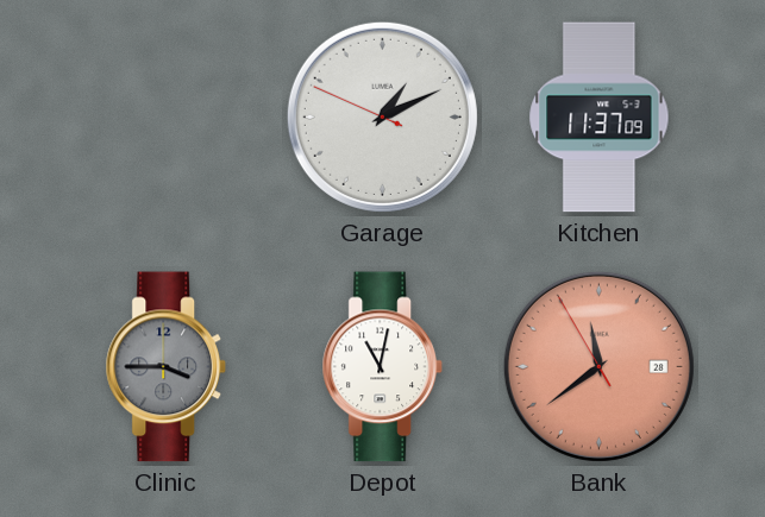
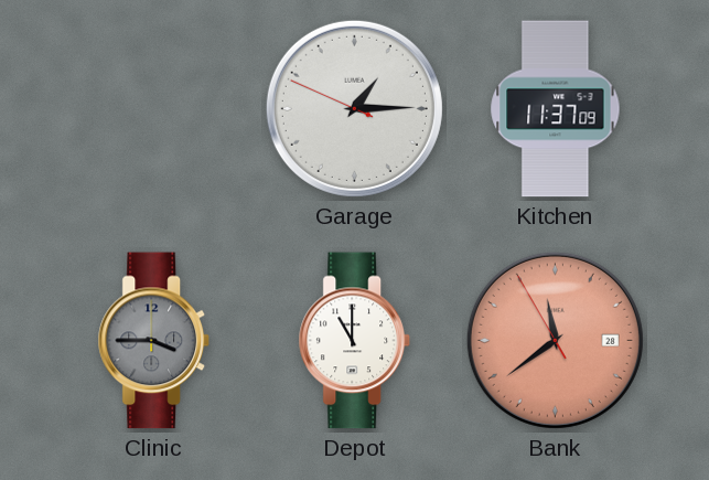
Garage: 1:10 -> 1:14 (354, 108)
Depot: 11:02 -> 11:00 (355, 341)
